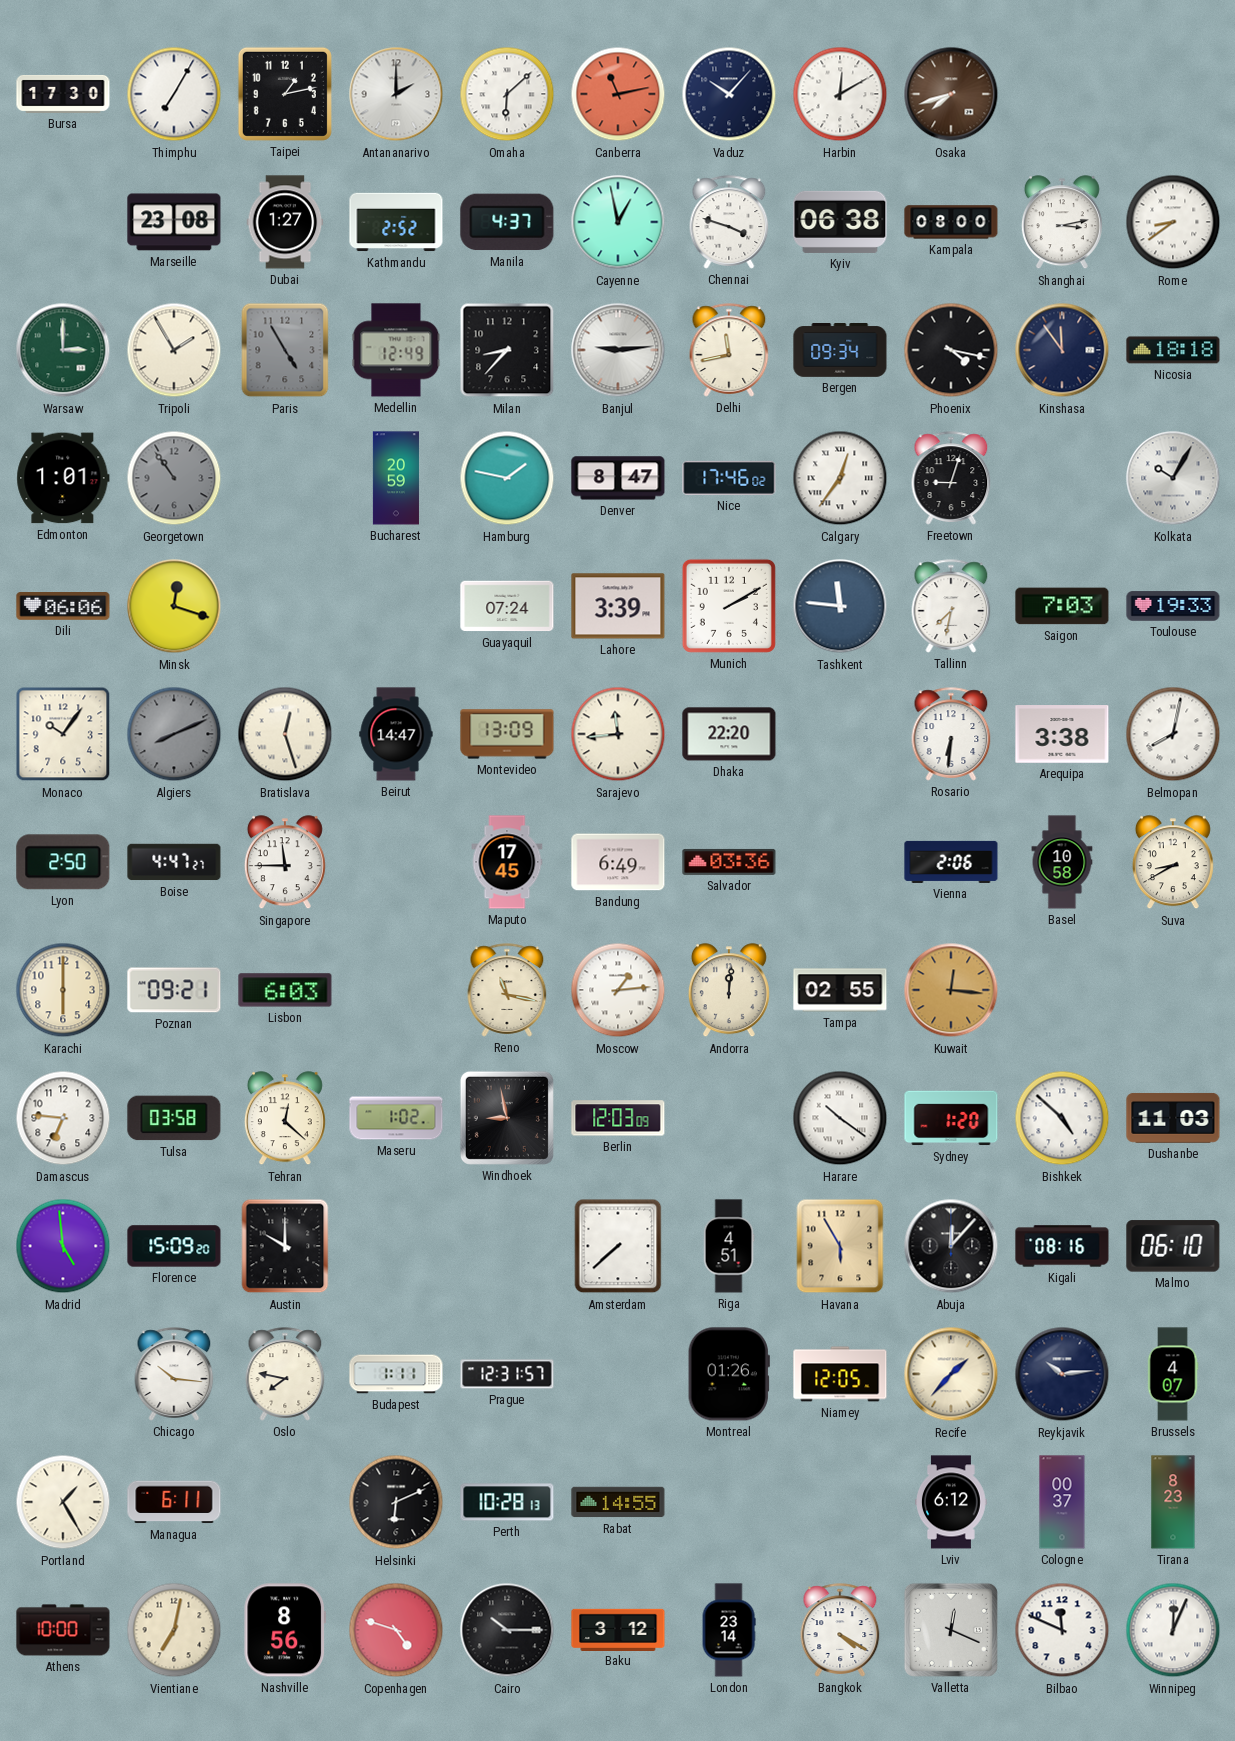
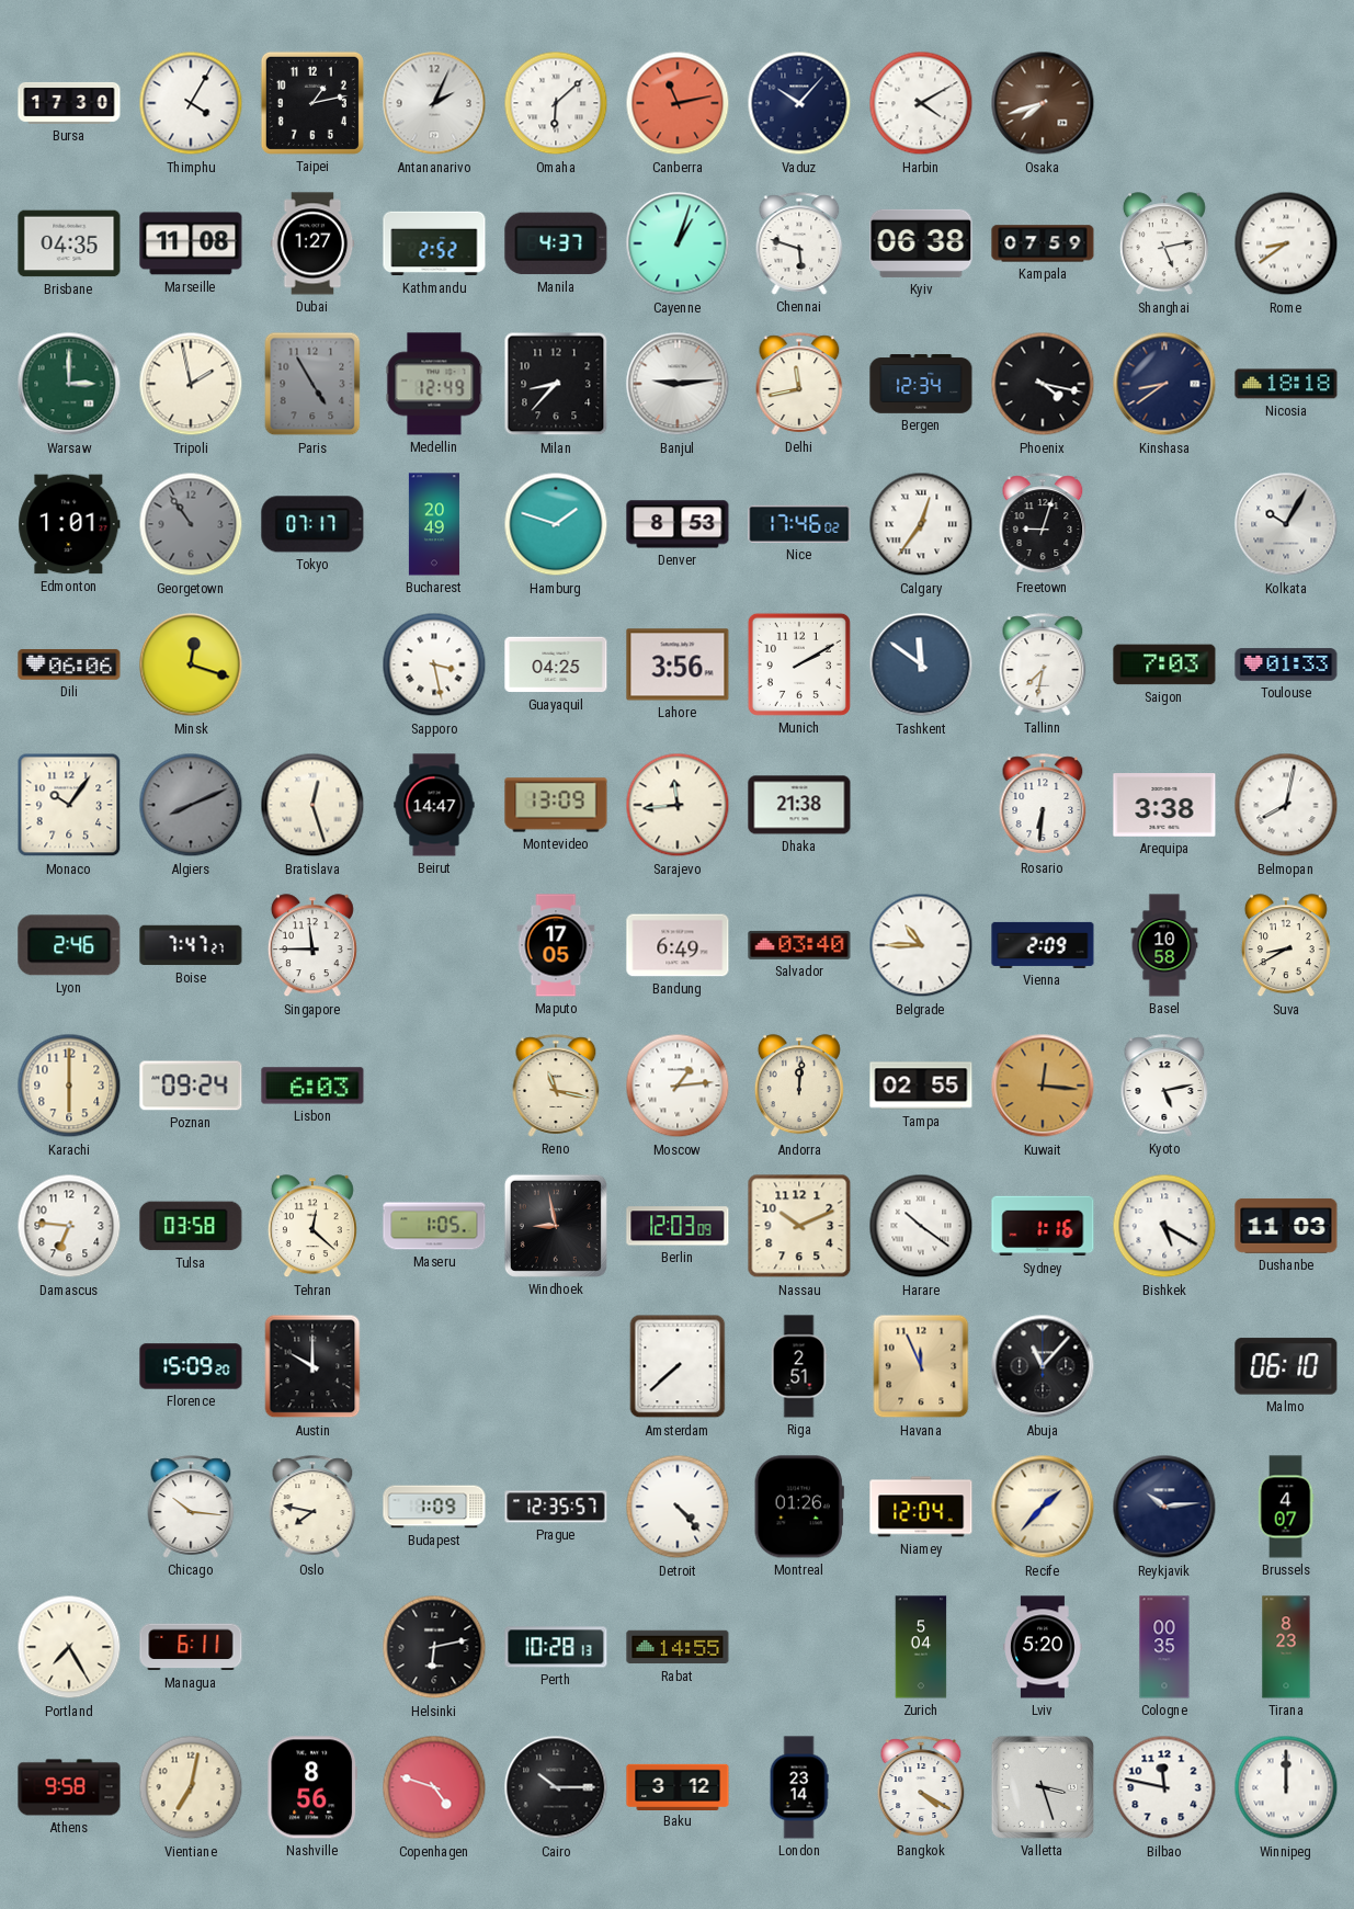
Thimphu: 7:05 -> 4:05 (191, 103)
Antananarivo: 2:00 -> 2:04 (434, 103)
Harbin: 12:10 -> 4:10 (921, 103)
Brisbane: none -> 04:35 (69, 243)
Marseille: 23:08 -> 11:08 (191, 243)
Cayenne: 12:58 -> 1:03 (678, 243)
Chennai: 3:48 -> 5:48 (799, 243)
Kampala: 08:00 -> 07:59 (1043, 243)
Shanghai: 3:13 -> 5:13 (1164, 245)
Tripoli: 1:55 -> 1:58 (191, 384)
Bergen: 09:34 -> 12:34 (921, 385)
Kinshasa: 11:54 -> 8:39 (1164, 384)
Tokyo: none -> 07:17 (312, 524)
Bucharest: 20:59 -> 20:49 (434, 524)
Hamburg: 1:47 -> 1:48 (556, 524)
Denver: 8:47 -> 8:53 (678, 524)
Sapporo: none -> 3:28 (434, 664)
Guayaquil: 07:24 -> 04:25 (556, 664)
Lahore: 3:39 -> 3:56 (678, 664)
Tashkent: 11:46 -> 11:51 (921, 664)
Toulouse: 19:33 -> 01:33 (1286, 664)
Dhaka: 22:20 -> 21:38 (799, 805)
Lyon: 2:50 -> 2:46 (69, 945)
Boise: 4:47 -> 7:47 (191, 945)
Maputo: 17:45 -> 17:05 (556, 945)
Salvador: 03:36 -> 03:40 (799, 945)
Belgrade: none -> 10:45 (921, 945)
Vienna: 2:06 -> 2:09 (1043, 945)
Poznan: 09:21 -> 09:24 (191, 1086)
Kyoto: none -> 5:13 (1164, 1086)
Maseru: 1:02 -> 1:05 (434, 1226)
Nassau: none -> 10:11 (799, 1226)
Sydney: 1:20 -> 1:16 (1043, 1226)
Bishkek: 4:52 -> 5:20 (1164, 1226)
Madrid: 4:59 -> none (63, 1246)
Riga: 4:51 -> 2:51 (799, 1366)
Havana: 5:55 -> 11:56 (921, 1366)
Abuja: 12:07 -> 11:07 (1043, 1366)
Kigali: 08:16 -> none (1062, 1246)
Budapest: 1:11 -> 1:09 (434, 1507)
Prague: 12:31 -> 12:35 (556, 1507)
Detroit: none -> 4:23 (678, 1507)
Niamey: 12:05 -> 12:04 (921, 1507)
Portland: 1:25 -> 7:25 (69, 1647)
Helsinki: 6:11 -> 6:13 (434, 1647)
Zurich: none -> 5:04 (921, 1647)
Lviv: 6:12 -> 5:20 (1044, 1647)
Cologne: 00:37 -> 00:35 (1164, 1647)
Athens: 10:00 -> 9:58 (69, 1787)
Valletta: 12:19 -> 3:27 (1043, 1787)
Bilbao: 11:49 -> 11:47 (1164, 1787)
Winnipeg: 12:04 -> 12:00 (1286, 1787)
